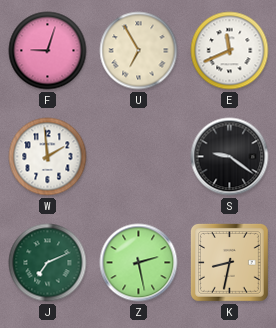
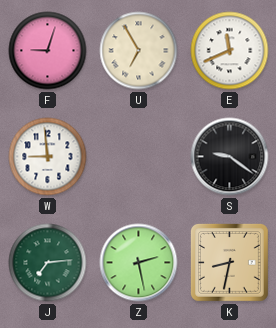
W: 1:59 -> 8:59 (48, 157)
J: 7:11 -> 7:14 (48, 263)
